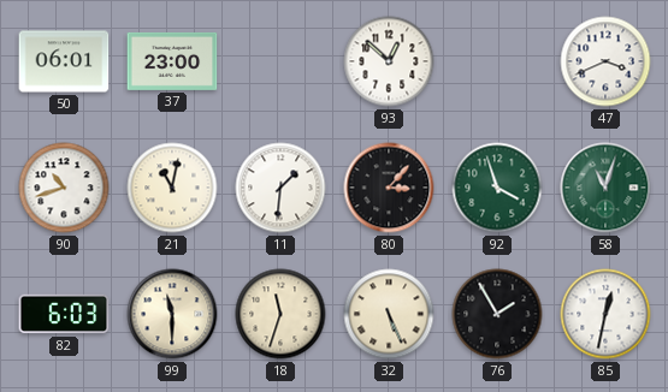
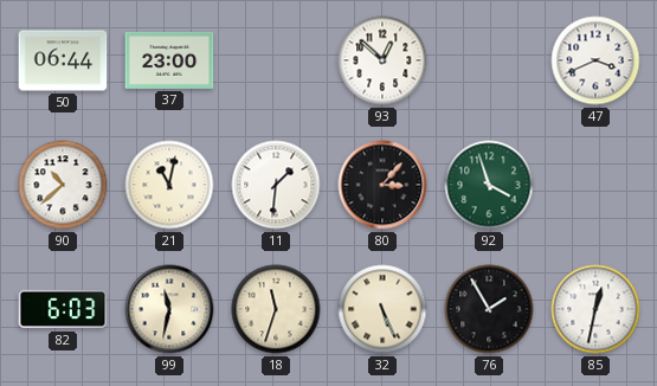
50: 06:01 -> 06:44 (63, 60)
90: 10:42 -> 10:38 (63, 185)
58: 11:03 -> none (605, 188)
99: 11:30 -> 11:32 (169, 309)
